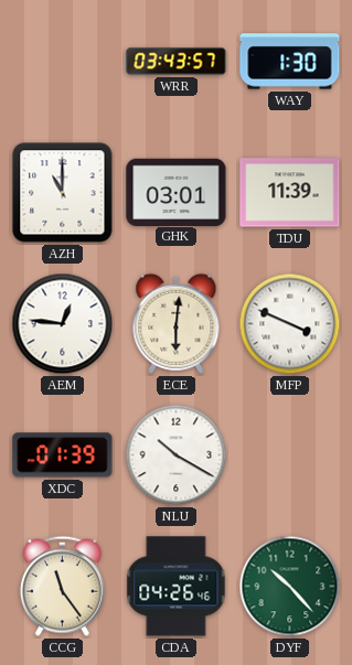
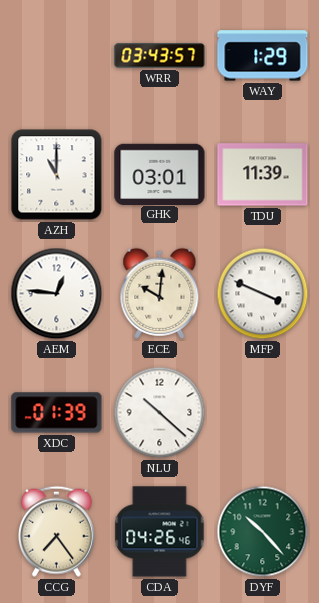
WAY: 1:30 -> 1:29 (263, 56)
ECE: 6:01 -> 10:01 (160, 293)
NLU: 10:20 -> 10:22 (160, 413)
CCG: 11:24 -> 7:24 (56, 531)
